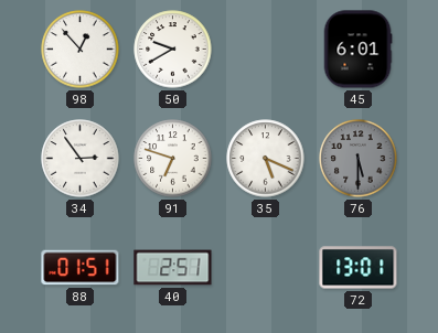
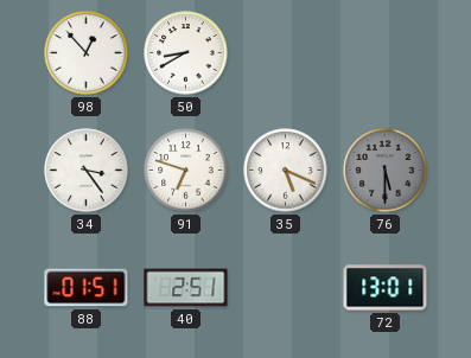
50: 9:40 -> 8:40 (186, 53)
45: 6:01 -> none (357, 50)
34: 2:54 -> 3:24 (87, 171)
